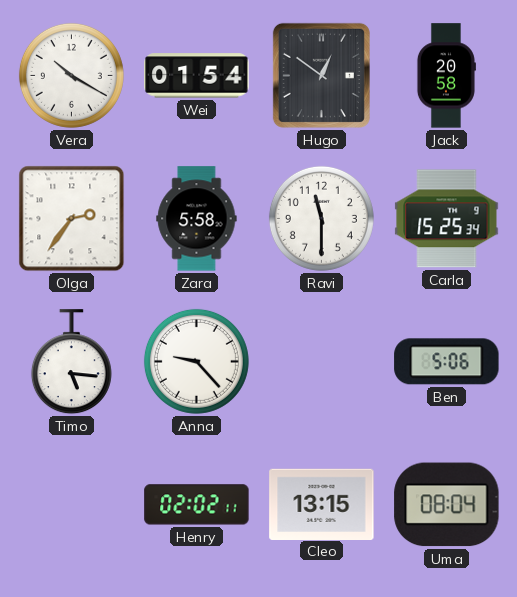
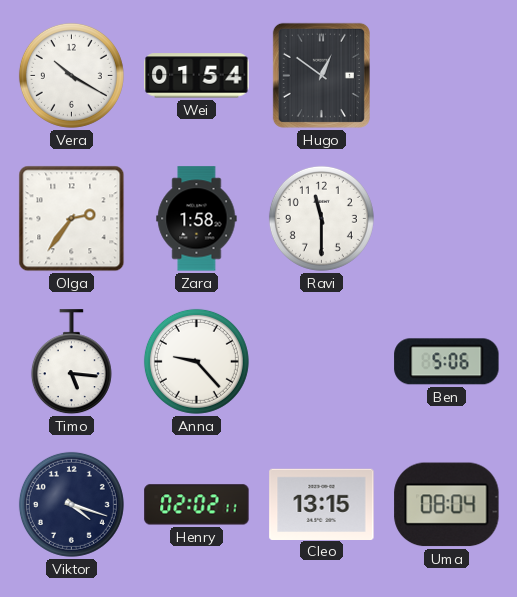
Jack: 20:58 -> none (446, 76)
Zara: 5:58 -> 1:58 (197, 219)
Carla: 15:25 -> none (447, 219)
Viktor: none -> 4:18 (71, 504)
